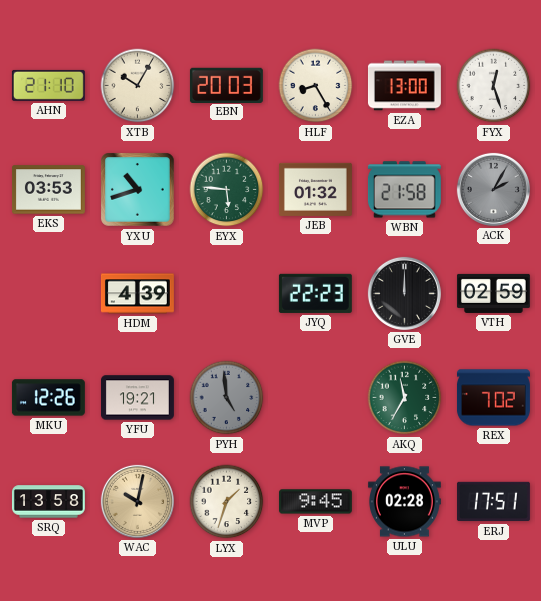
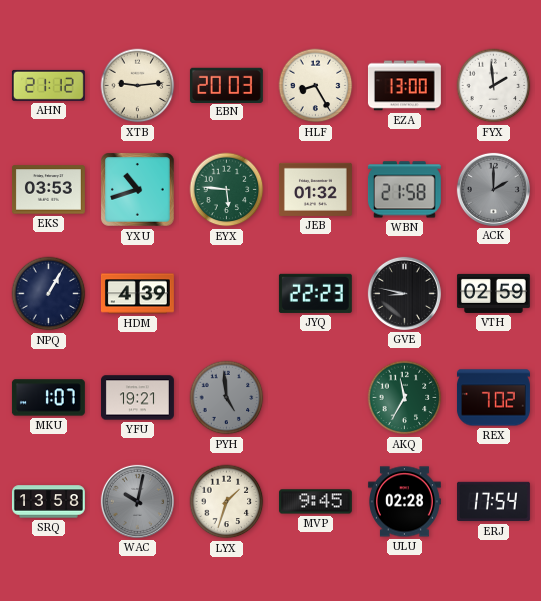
AHN: 21:10 -> 21:12 (48, 85)
XTB: 10:05 -> 9:14 (138, 86)
FYX: 12:27 -> 1:59 (494, 86)
ACK: 2:05 -> 2:00 (493, 189)
NPQ: none -> 1:05 (49, 294)
GVE: 12:00 -> 8:47 (404, 293)
MKU: 12:26 -> 1:07 (48, 398)
WAC dial: champagne -> grey (137, 501)
ERJ: 17:51 -> 17:54 (493, 502)
